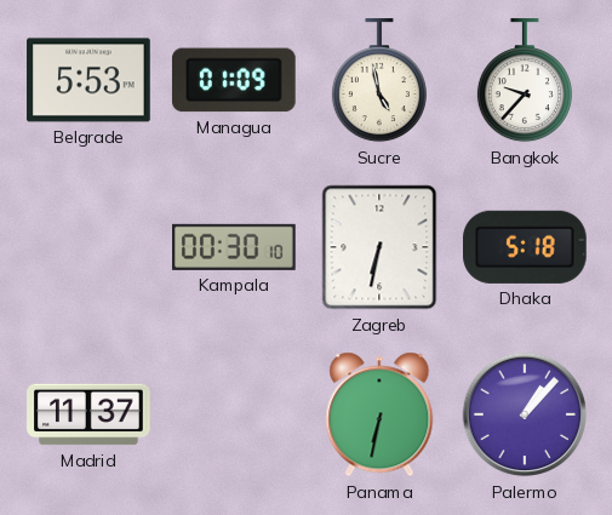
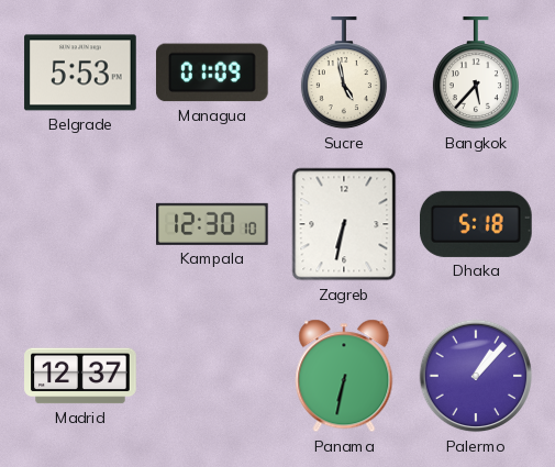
Bangkok: 9:37 -> 5:37 (476, 74)
Kampala: 00:30 -> 12:30 (213, 224)
Madrid: 11:37 -> 12:37 (80, 376)
